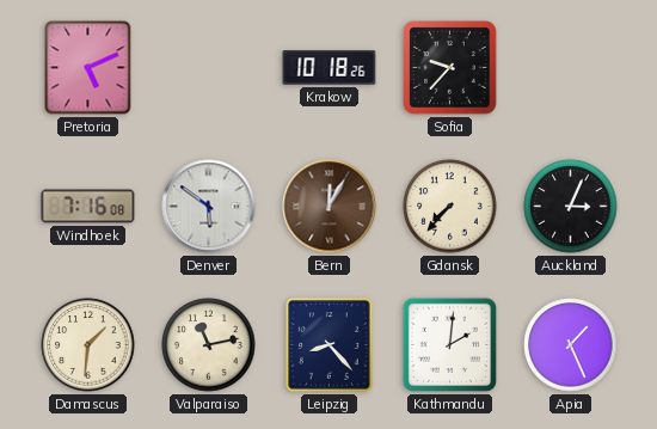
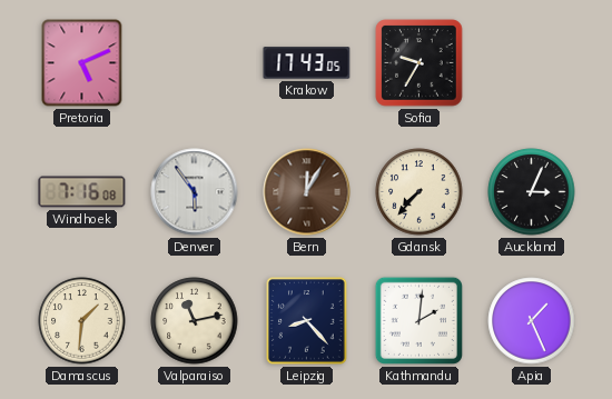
Krakow: 10:18 -> 17:43 (307, 63)
Sofia: 9:37 -> 9:35 (419, 63)
Denver: 5:51 -> 5:54 (195, 192)
